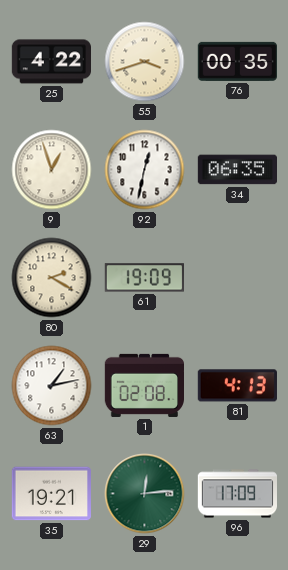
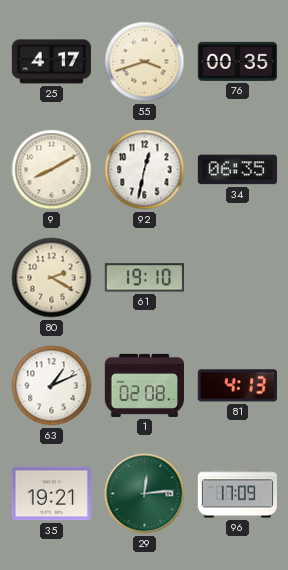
25: 4:22 -> 4:17 (52, 62)
9: 12:57 -> 8:10 (52, 170)
61: 19:09 -> 19:10 (144, 278)
63: 1:13 -> 1:11 (52, 386)
